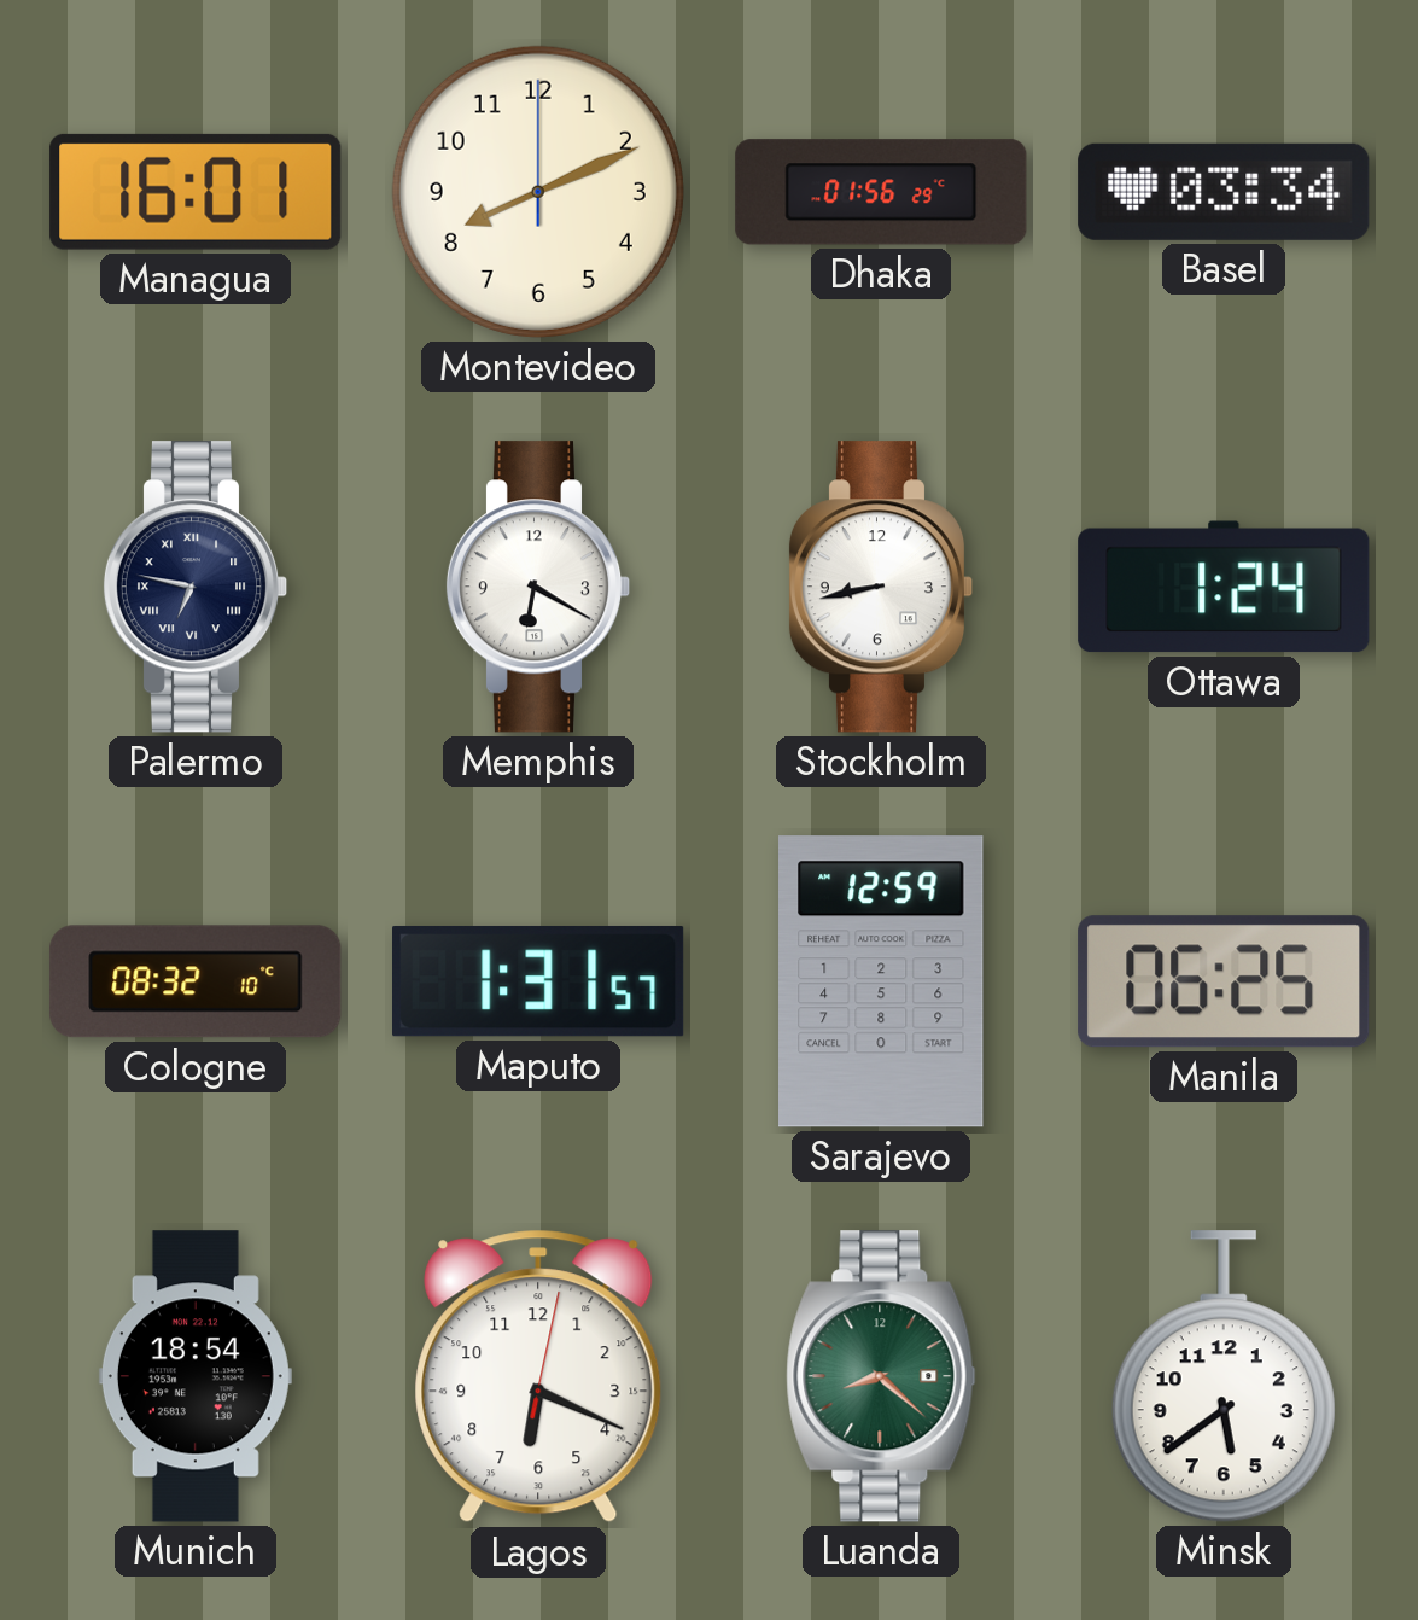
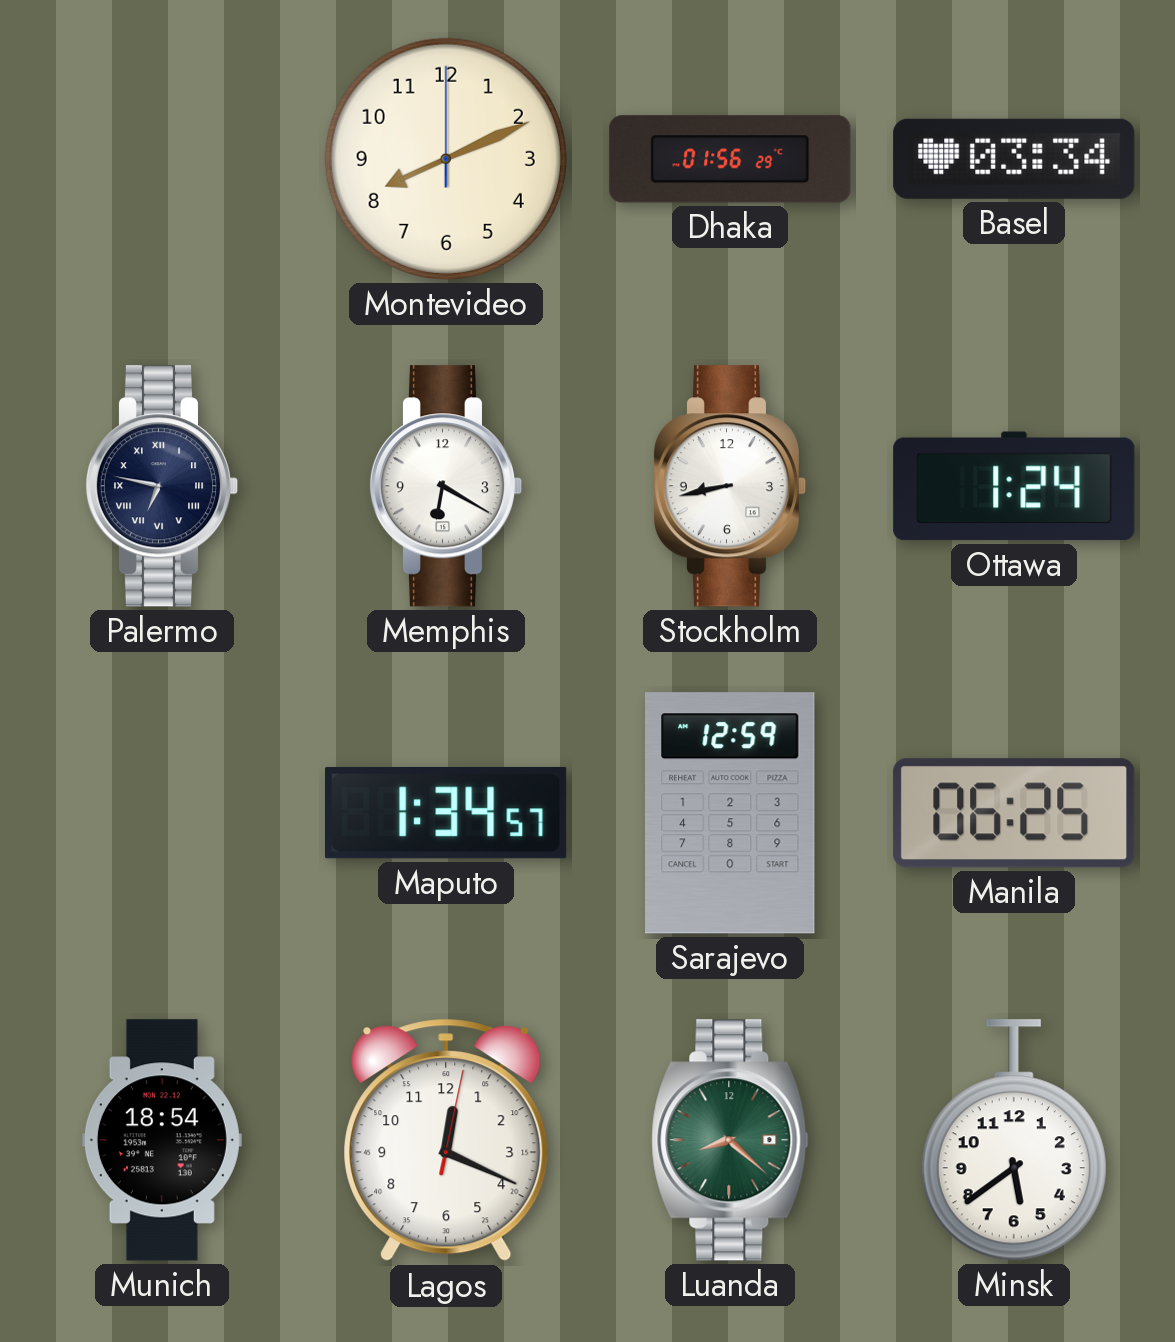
Managua: 16:01 -> none (196, 192)
Cologne: 08:32 -> none (196, 981)
Maputo: 1:31 -> 1:34 (447, 813)
Lagos: 6:19 -> 12:19 (446, 1140)
